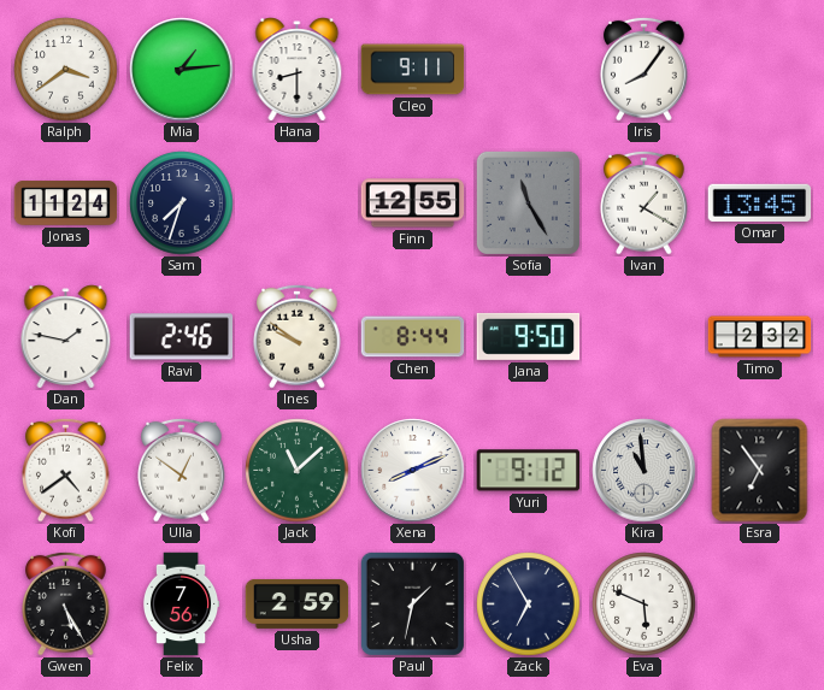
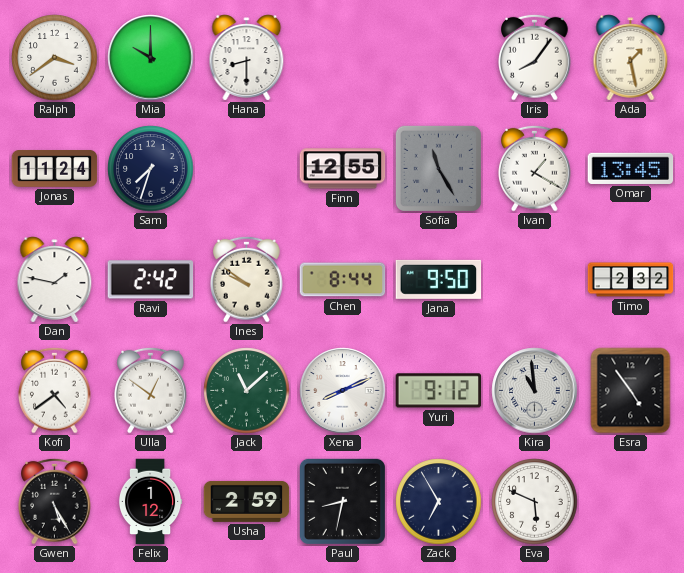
Mia: 1:14 -> 10:00 (151, 58)
Cleo: 9:11 -> none (413, 70)
Ada: none -> 1:28 (631, 58)
Ravi: 2:46 -> 2:42 (151, 280)
Esra: 6:54 -> 4:54 (631, 391)
Felix: 7:56 -> 1:12 (150, 502)
Paul: 1:32 -> 8:32 (342, 501)
